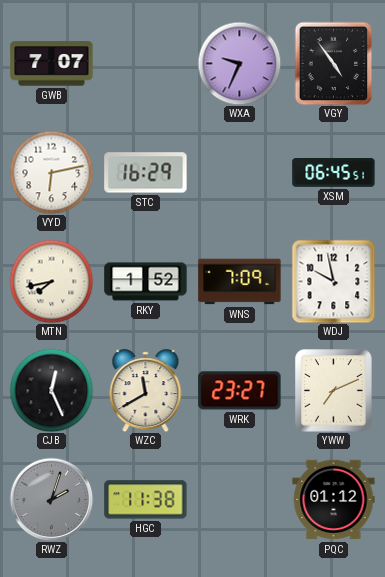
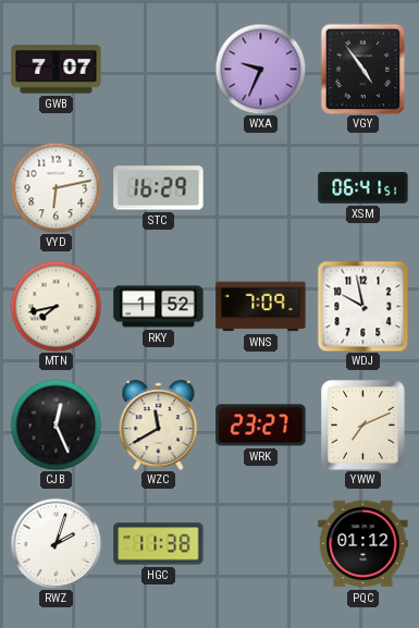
XSM: 06:45 -> 06:41 (363, 188)
RWZ dial: grey -> white (56, 543)
